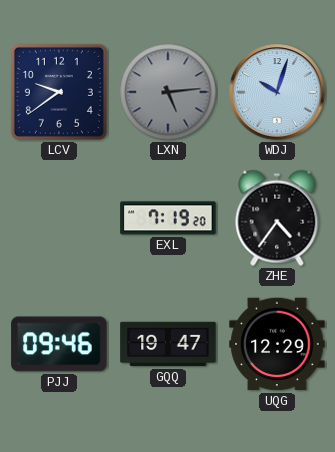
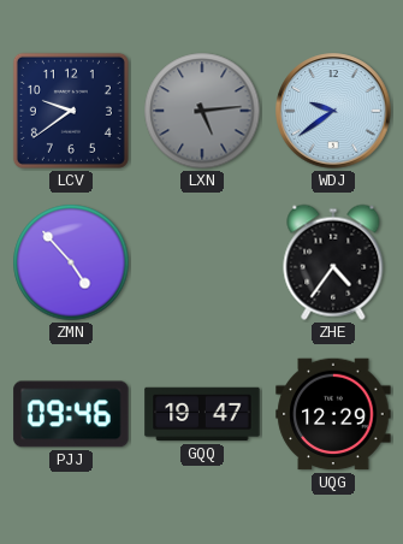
WDJ: 10:03 -> 9:39 (333, 111)
ZMN: none -> 4:53 (71, 262)
EXL: 7:19 -> none (168, 218)
